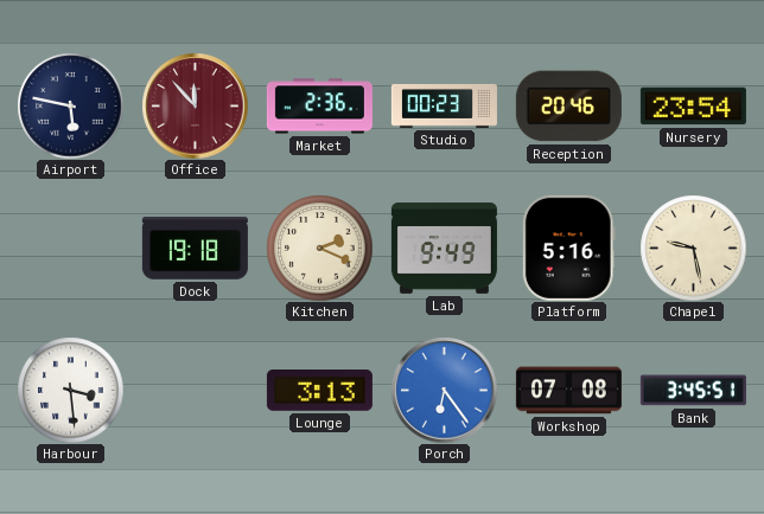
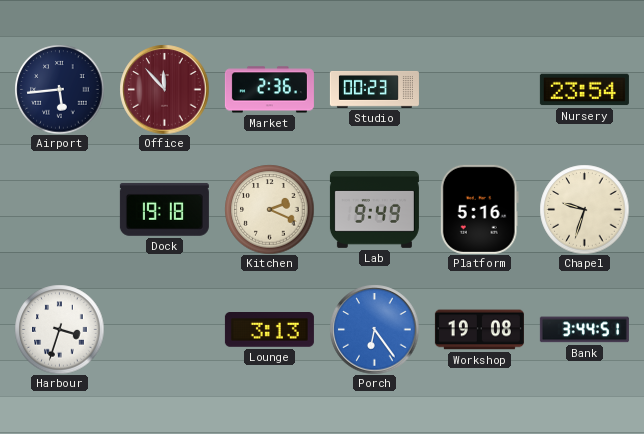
Airport: 5:47 -> 5:44 (59, 89)
Reception: 20:46 -> none (568, 107)
Chapel: 9:28 -> 9:33 (584, 209)
Harbour: 3:29 -> 3:33 (59, 329)
Workshop: 07:08 -> 19:08 (479, 330)
Bank: 3:45 -> 3:44 (584, 330)
